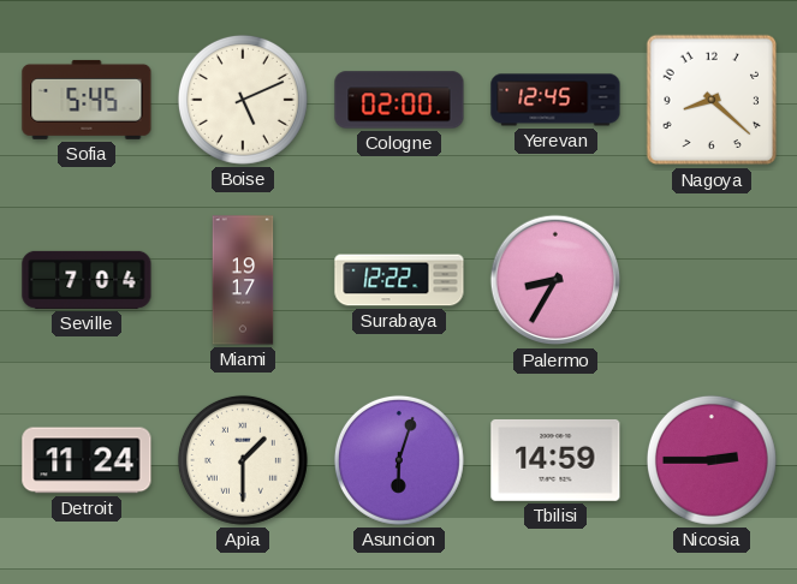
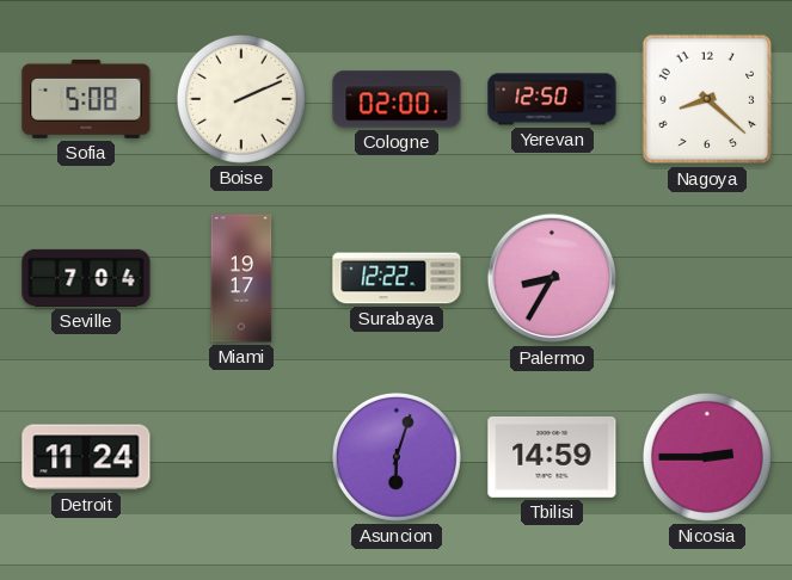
Sofia: 5:45 -> 5:08 (86, 99)
Boise: 5:11 -> 2:11 (241, 99)
Yerevan: 12:45 -> 12:50 (552, 99)
Apia: 1:30 -> none (243, 460)
